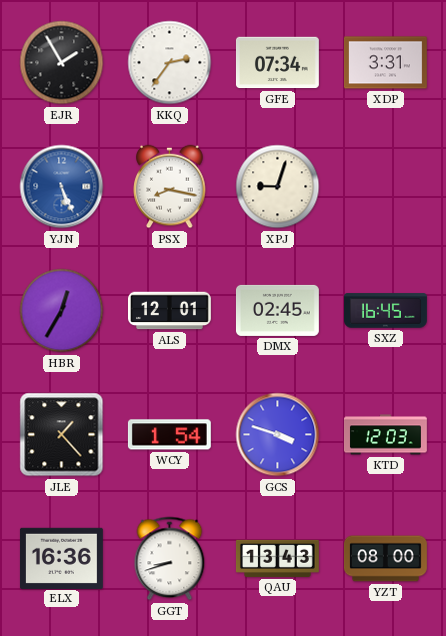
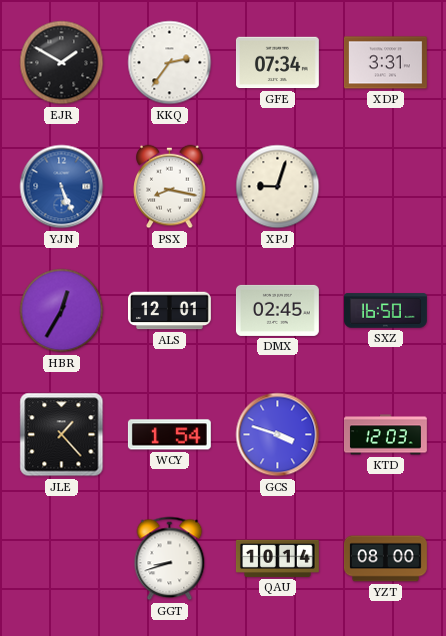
EJR: 1:55 -> 1:50 (62, 63)
SXZ: 16:45 -> 16:50 (386, 311)
ELX: 16:36 -> none (61, 558)
QAU: 13:43 -> 10:14 (277, 558)
